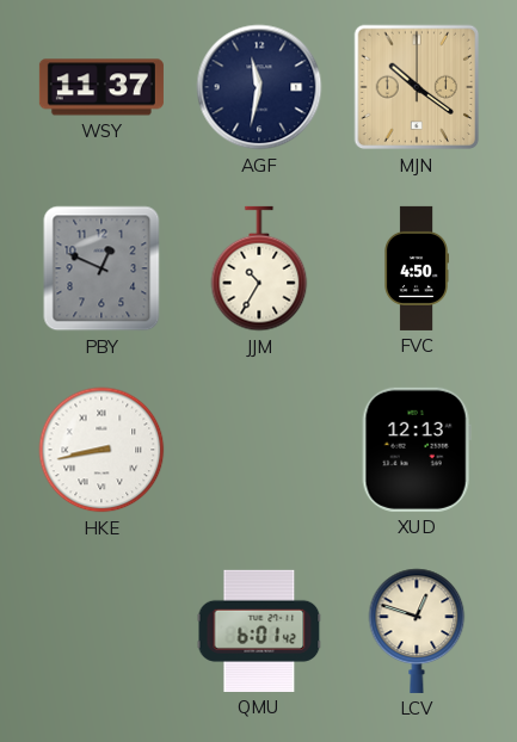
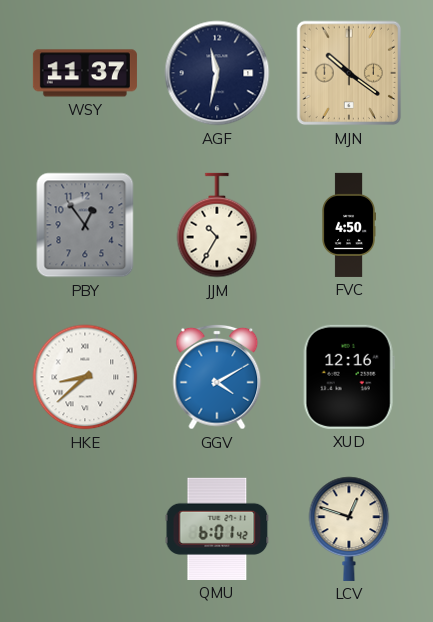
PBY: 12:49 -> 12:54 (85, 225)
HKE: 8:43 -> 8:38 (85, 377)
GGV: none -> 4:10 (217, 377)
XUD: 12:13 -> 12:16 (349, 377)
